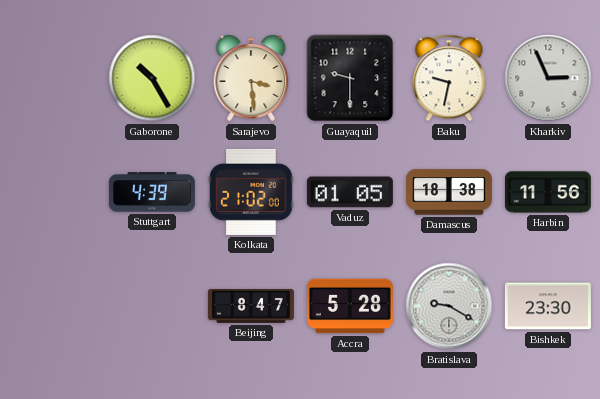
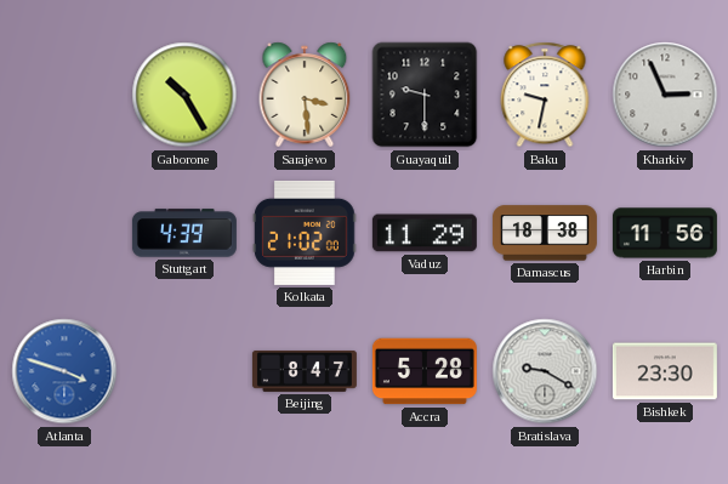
Vaduz: 01:05 -> 11:29 (425, 233)
Atlanta: none -> 3:48 (64, 371)
